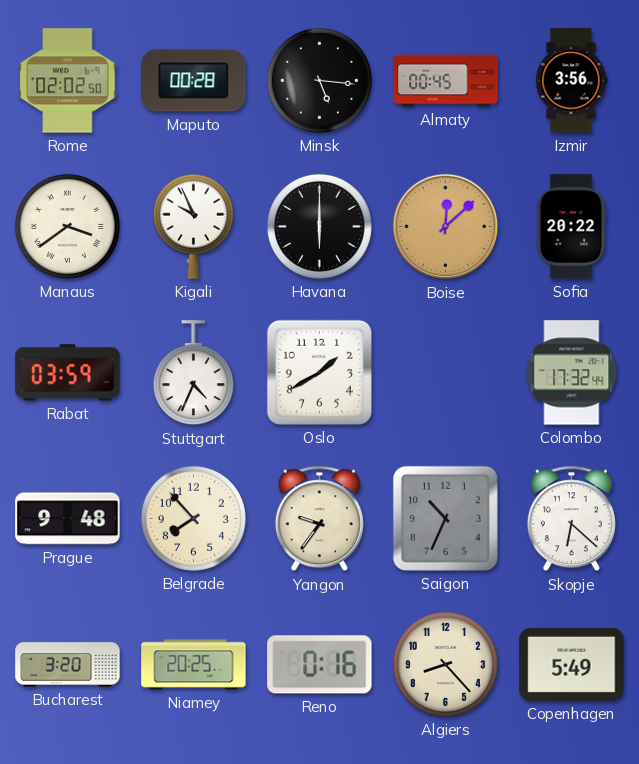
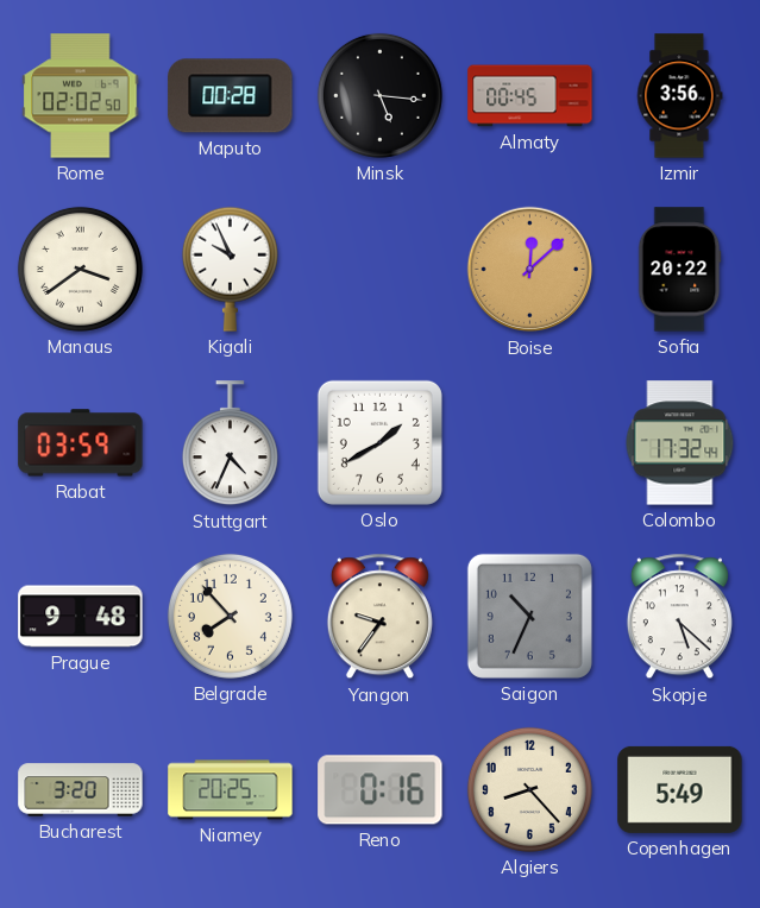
Havana: 6:00 -> none (319, 226)
Skopje: 6:22 -> 5:22 (679, 617)
